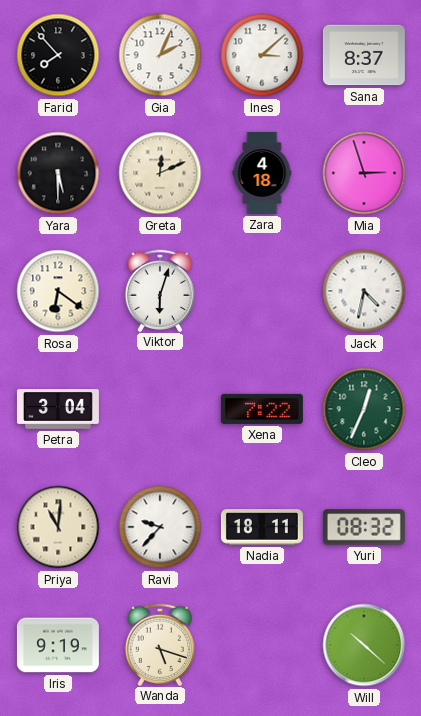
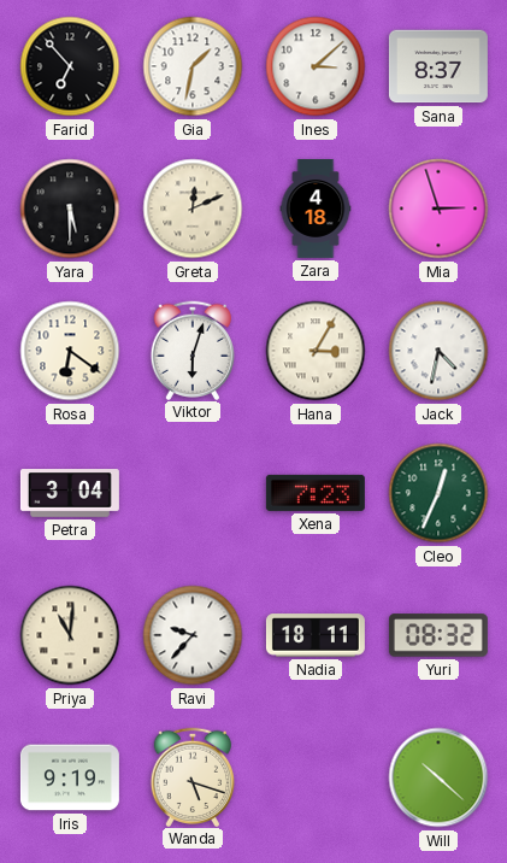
Farid: 7:53 -> 6:53 (70, 66)
Gia: 2:04 -> 1:32 (193, 66)
Hana: none -> 3:05 (316, 351)
Xena: 7:22 -> 7:23 (316, 493)
